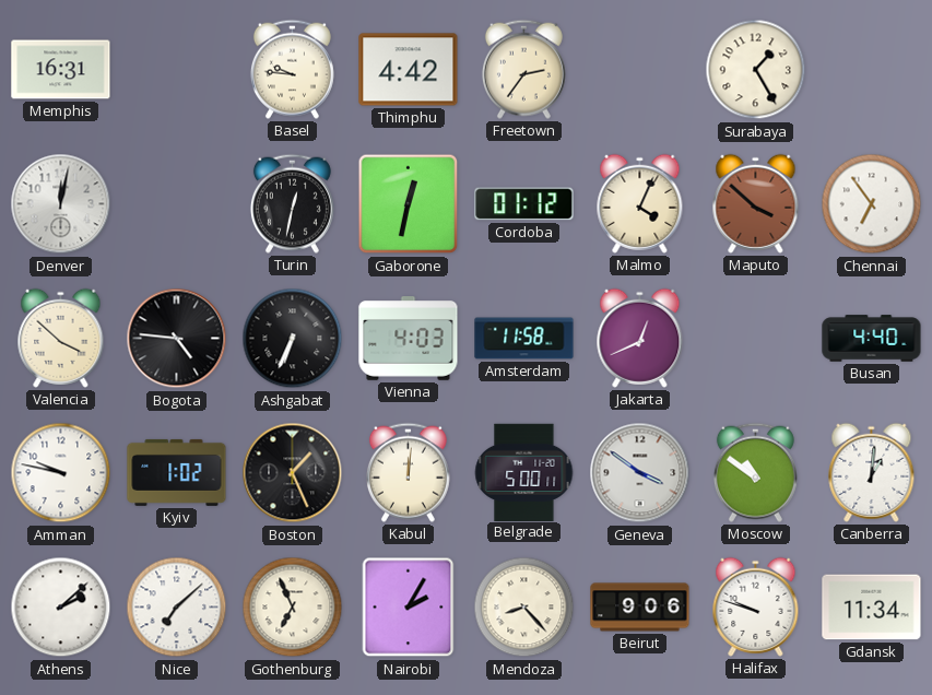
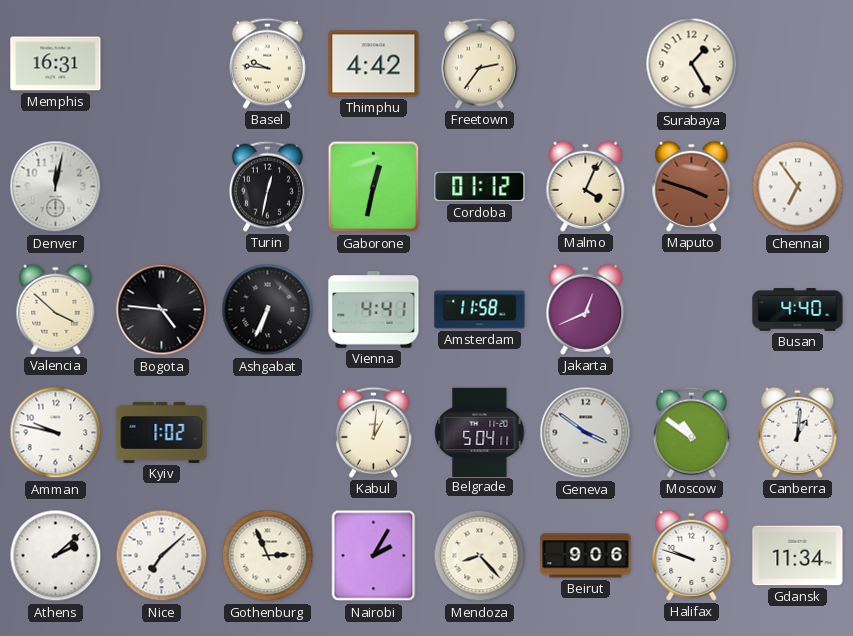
Maputo: 3:52 -> 3:48 (692, 186)
Vienna: 4:03 -> 4:41 (374, 310)
Boston: 1:26 -> none (293, 473)
Kabul: 12:01 -> 1:01 (373, 432)
Belgrade: 5:00 -> 5:04 (480, 432)
Gothenburg: 6:56 -> 2:56 (268, 556)
